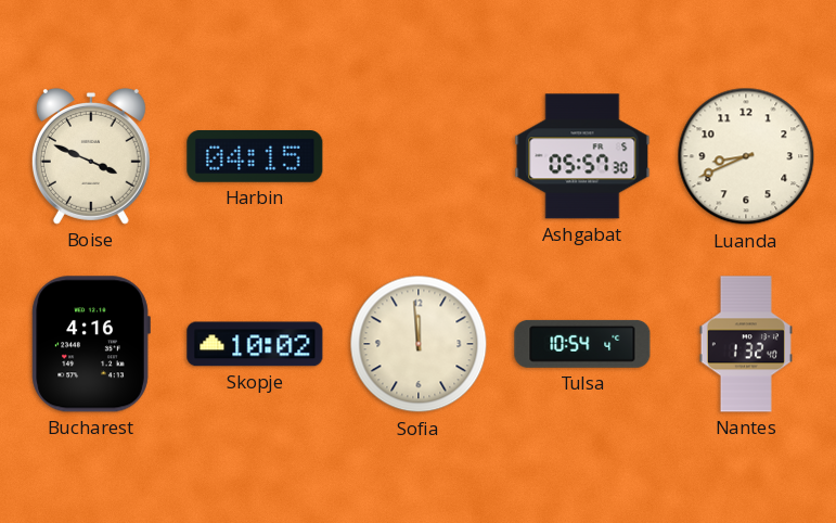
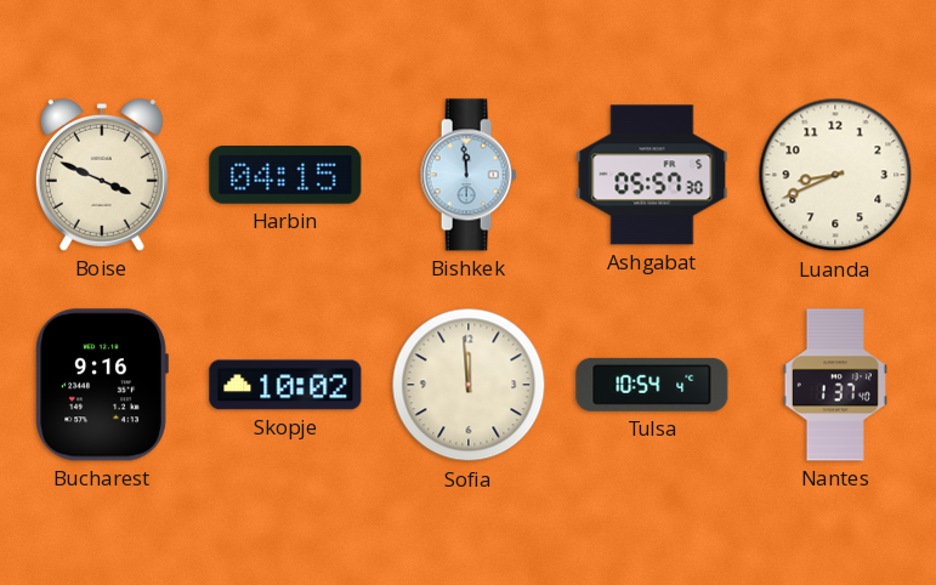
Bishkek: none -> 11:59 (469, 175)
Bucharest: 4:16 -> 9:16 (102, 385)
Nantes: 1:32 -> 1:37 (835, 385)
